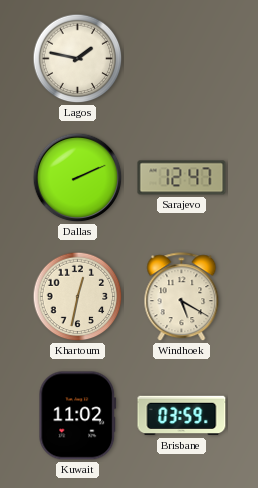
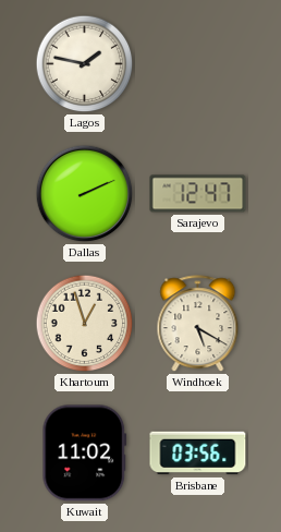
Khartoum: 12:32 -> 12:57 (85, 324)
Brisbane: 03:59 -> 03:56 (198, 454)
